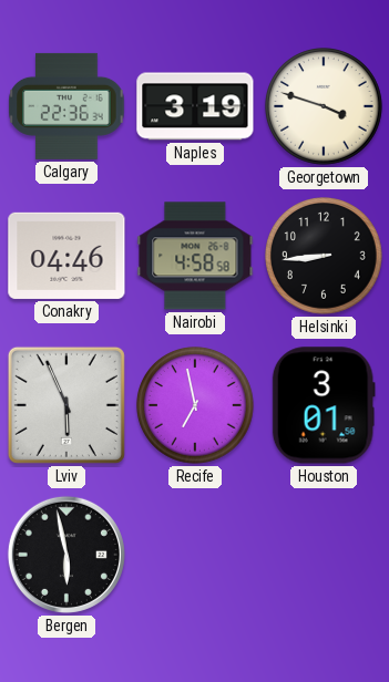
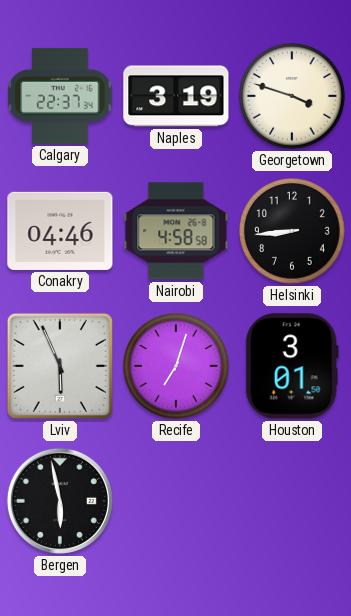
Calgary: 22:36 -> 22:37 (60, 96)
Recife: 6:58 -> 7:03 (177, 367)
